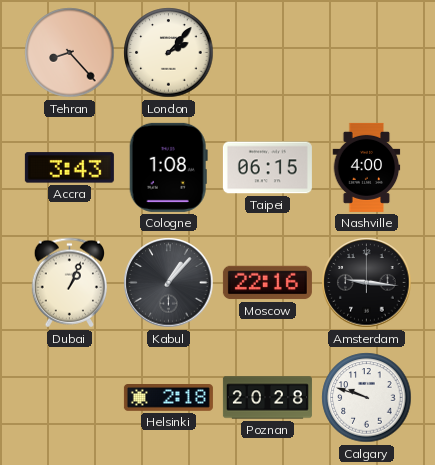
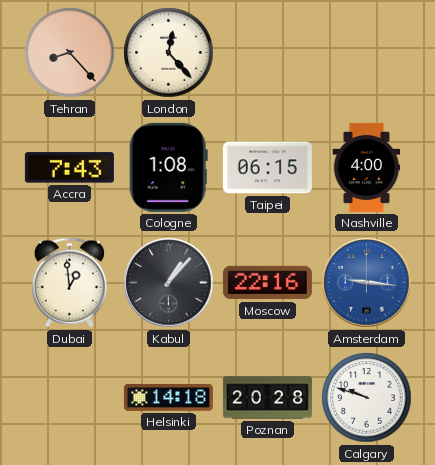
London: 2:07 -> 12:23 (169, 53)
Accra: 3:43 -> 7:43 (69, 168)
Dubai: 1:04 -> 12:59 (69, 283)
Amsterdam dial: black -> blue (367, 283)
Helsinki: 2:18 -> 14:18 (168, 398)
